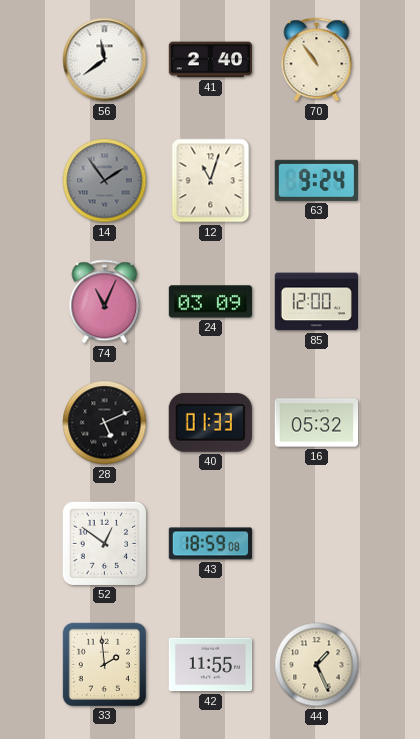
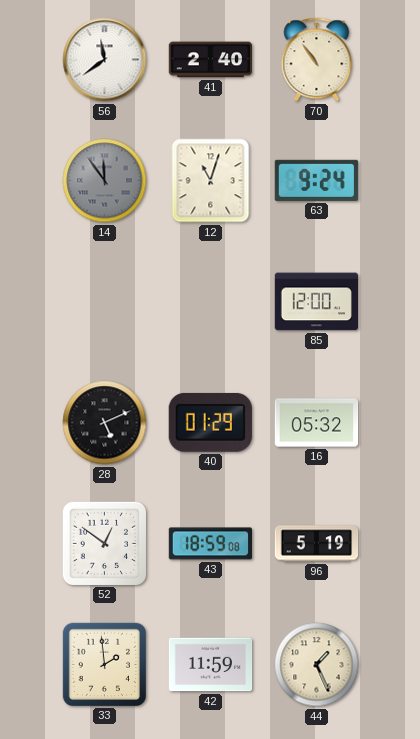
14: 1:54 -> 11:54 (105, 181)
74: 11:04 -> none (105, 302)
24: 03:09 -> none (211, 302)
40: 01:33 -> 01:29 (210, 422)
96: none -> 5:19 (317, 544)
42: 11:55 -> 11:59 (211, 665)
